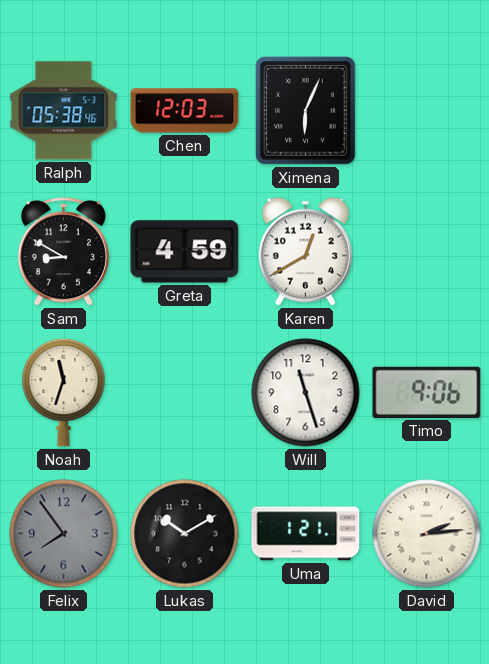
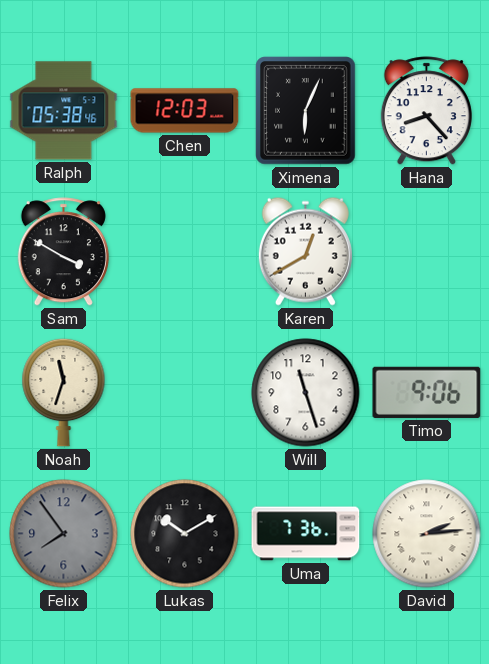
Hana: none -> 8:23 (426, 111)
Sam: 8:50 -> 3:50 (63, 252)
Greta: 4:59 -> none (185, 252)
Uma: 1:21 -> 7:36 (306, 534)
